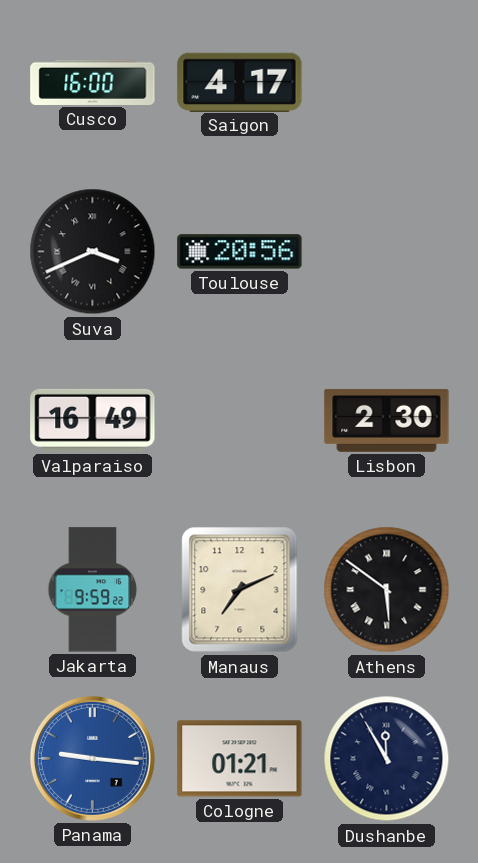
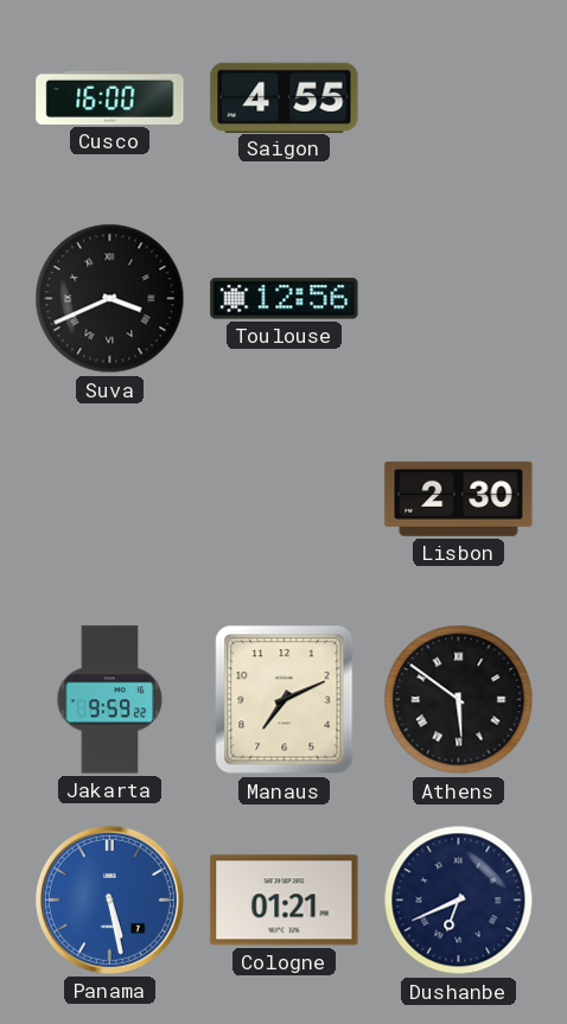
Saigon: 4:17 -> 4:55 (285, 97)
Toulouse: 20:56 -> 12:56 (285, 299)
Valparaiso: 16:49 -> none (93, 420)
Panama: 9:16 -> 5:28 (109, 899)
Dushanbe: 11:55 -> 6:41 (459, 901)
